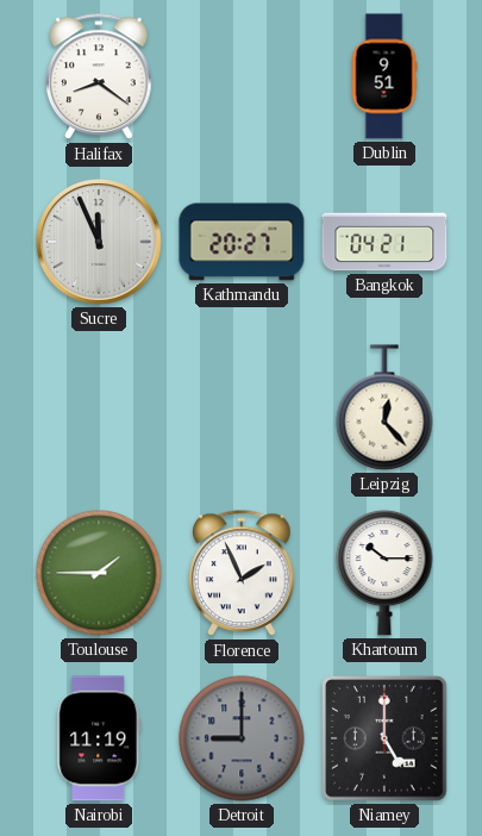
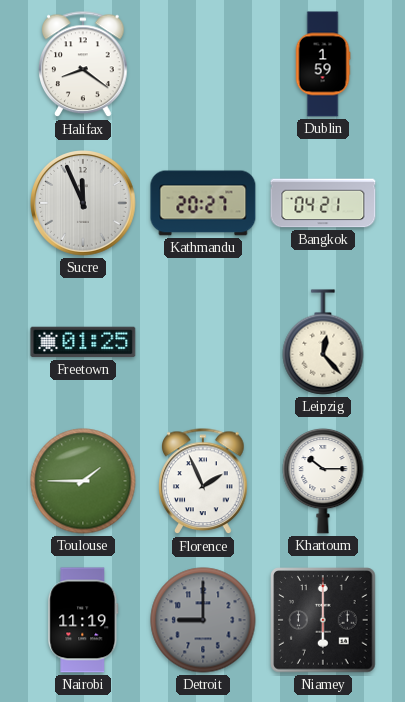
Dublin: 9:51 -> 1:59 (323, 64)
Freetown: none -> 01:25 (83, 342)
Niamey: 5:00 -> 6:00 (323, 620)
